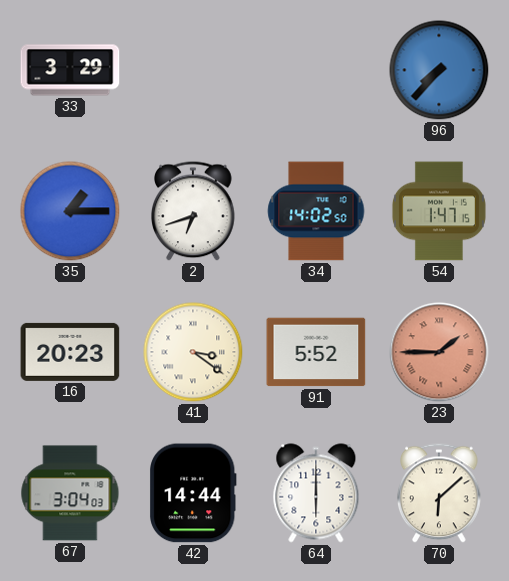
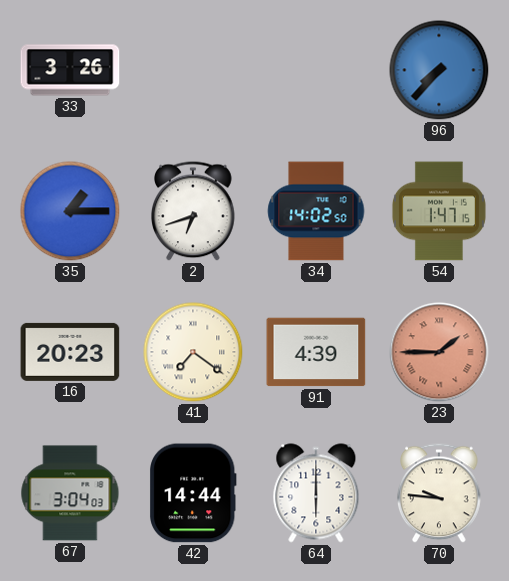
33: 3:29 -> 3:26 (70, 70)
41: 3:21 -> 7:21 (193, 352)
91: 5:52 -> 4:39 (316, 352)
70: 6:08 -> 9:46 (440, 493)
